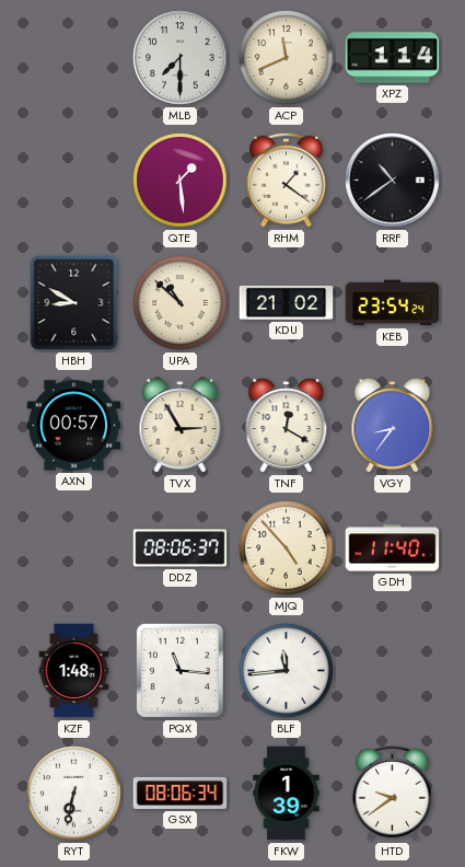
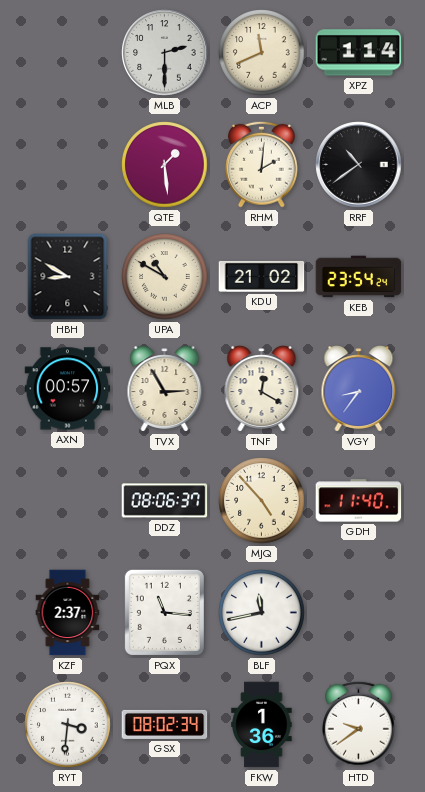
MLB: 7:30 -> 2:30 (165, 53)
RHM: 1:21 -> 2:01 (261, 164)
UPA: 10:52 -> 10:50 (165, 277)
KZF: 1:48 -> 2:37 (68, 613)
BLF: 11:44 -> 11:43 (262, 613)
RYT: 6:32 -> 3:31 (68, 725)
GSX: 08:06 -> 08:02 (165, 724)
FKW: 1:39 -> 1:36 (262, 725)
